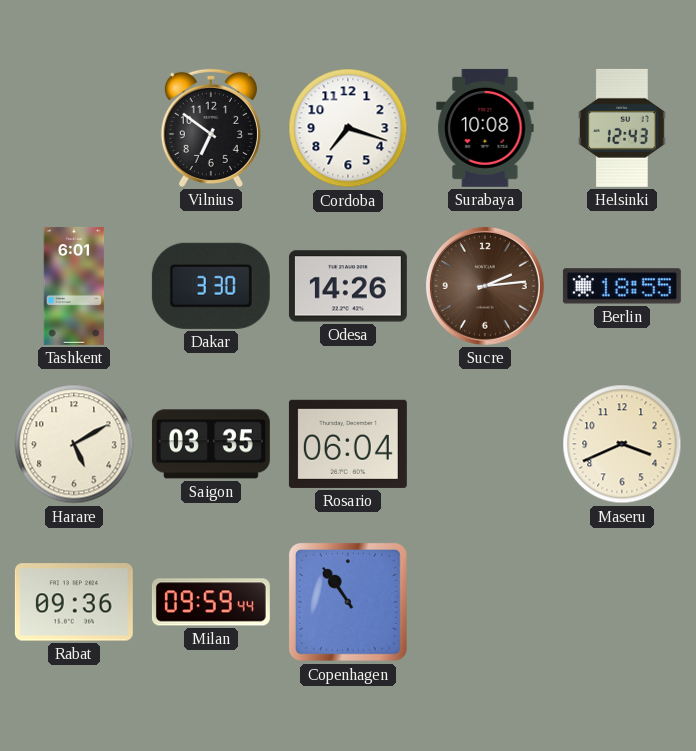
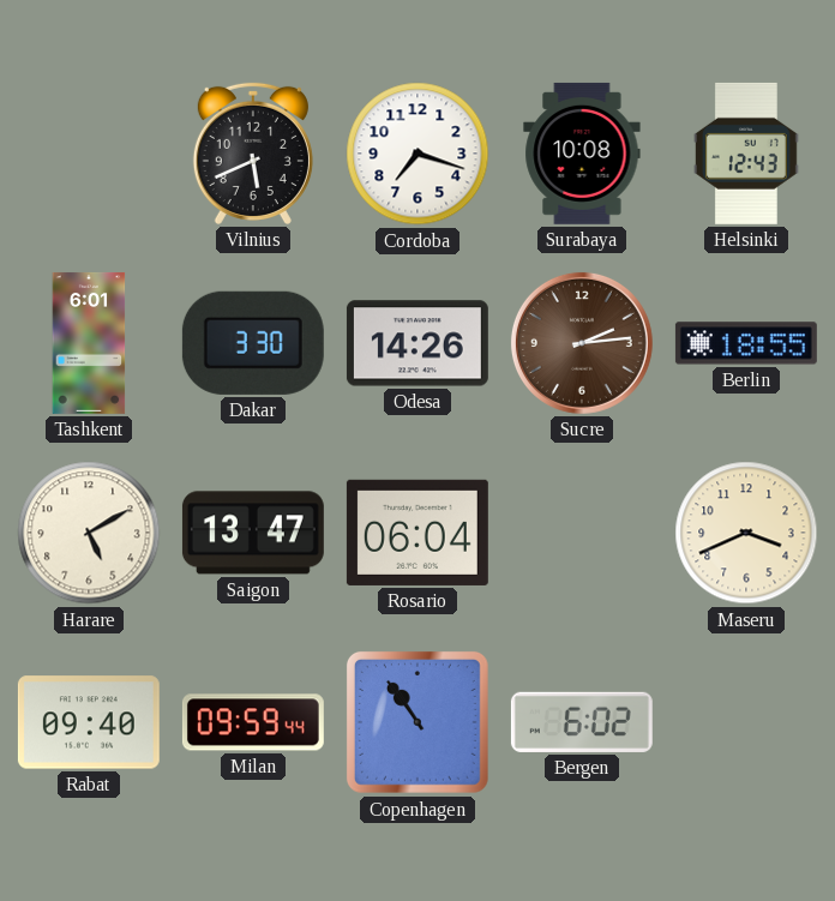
Vilnius: 6:51 -> 5:41 (253, 154)
Saigon: 03:35 -> 13:47 (253, 533)
Rabat: 09:36 -> 09:40 (89, 722)
Bergen: none -> 6:02 (582, 722)
